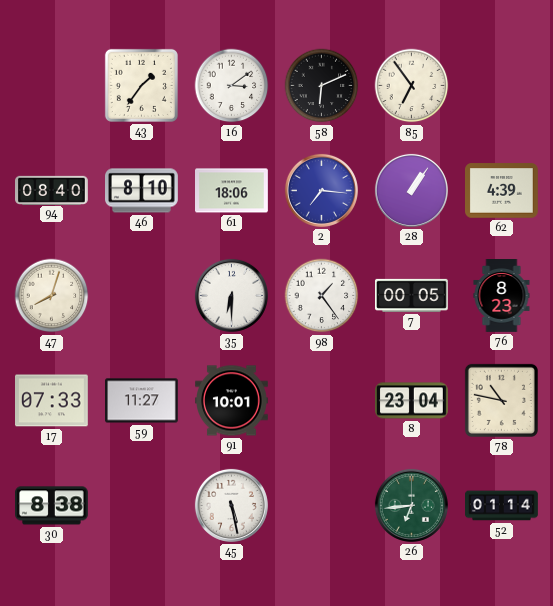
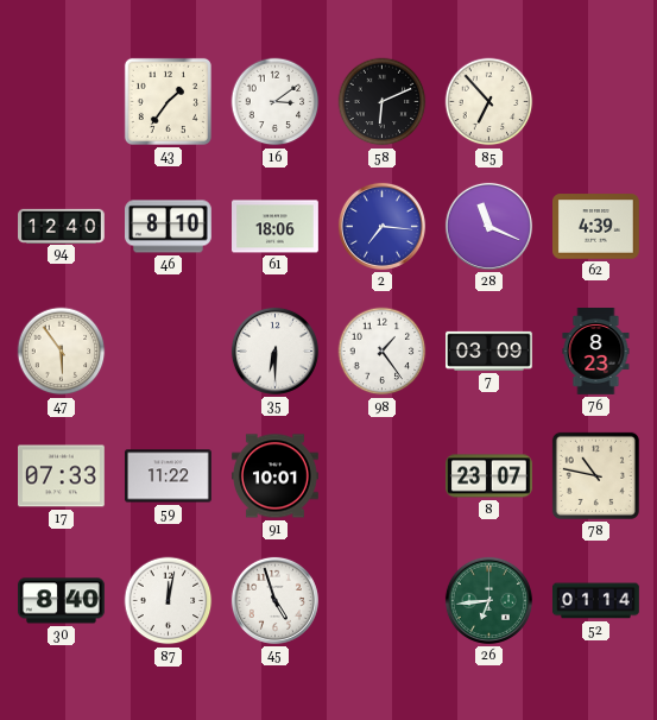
85: 6:54 -> 6:53 (489, 102)
94: 08:40 -> 12:40 (62, 226)
28: 1:06 -> 11:19 (488, 226)
47: 8:03 -> 5:54 (62, 352)
7: 00:05 -> 03:09 (489, 350)
59: 11:27 -> 11:22 (169, 476)
8: 23:04 -> 23:07 (489, 476)
30: 8:38 -> 8:40 (62, 601)
87: none -> 12:02 (169, 601)
45: 5:28 -> 4:57 (274, 600)
